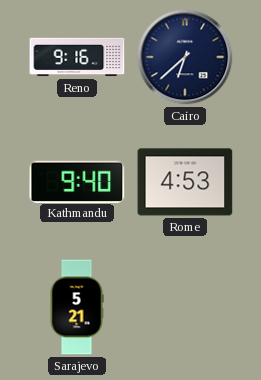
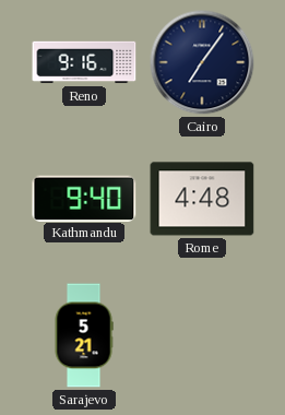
Cairo: 6:38 -> 7:06 (202, 62)
Rome: 4:53 -> 4:48 (202, 199)
